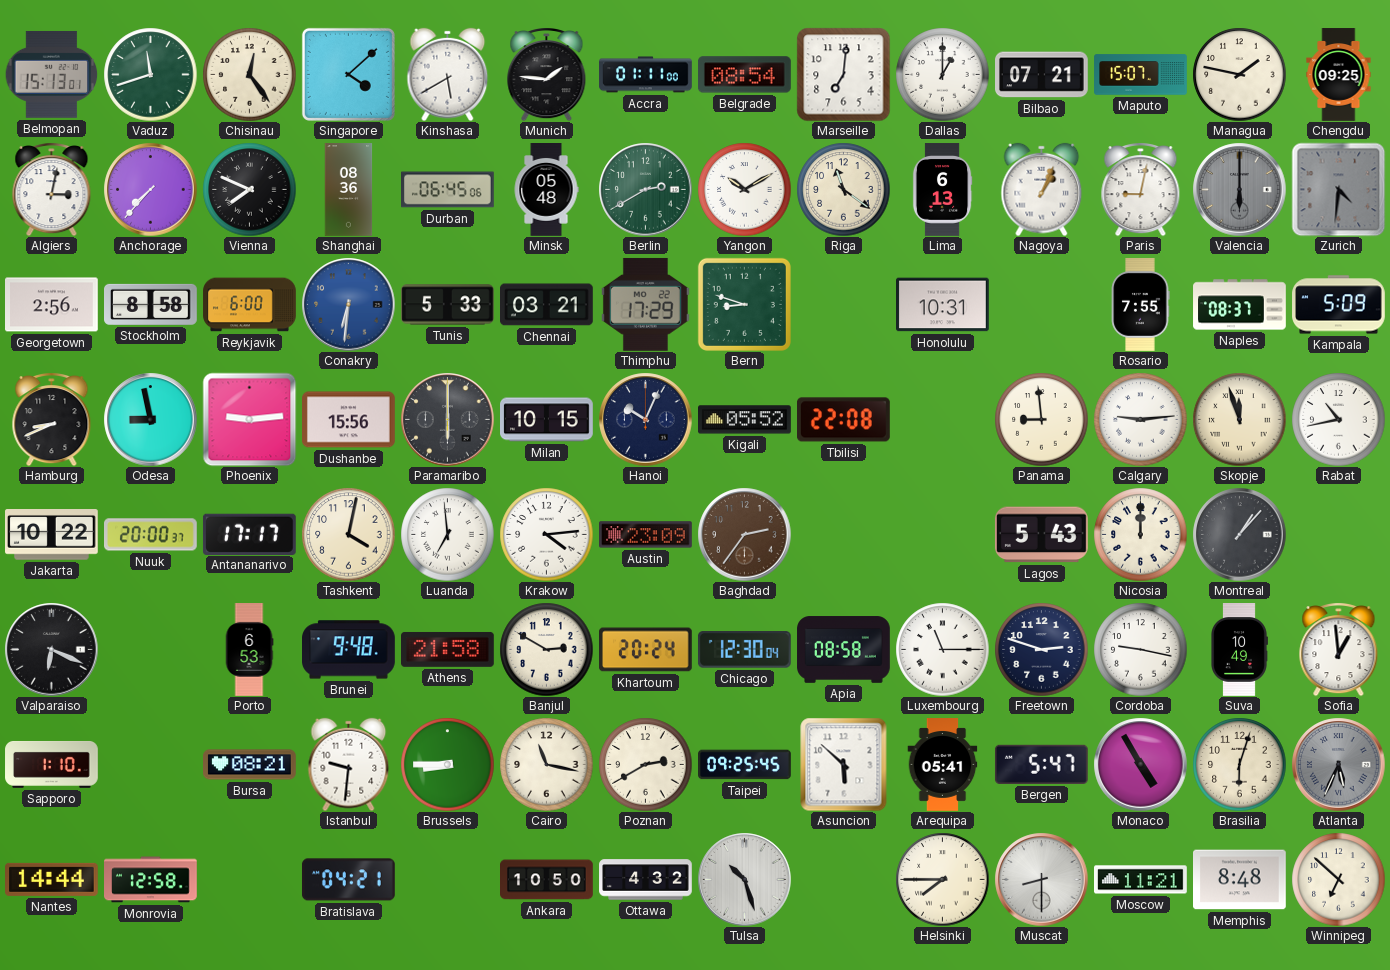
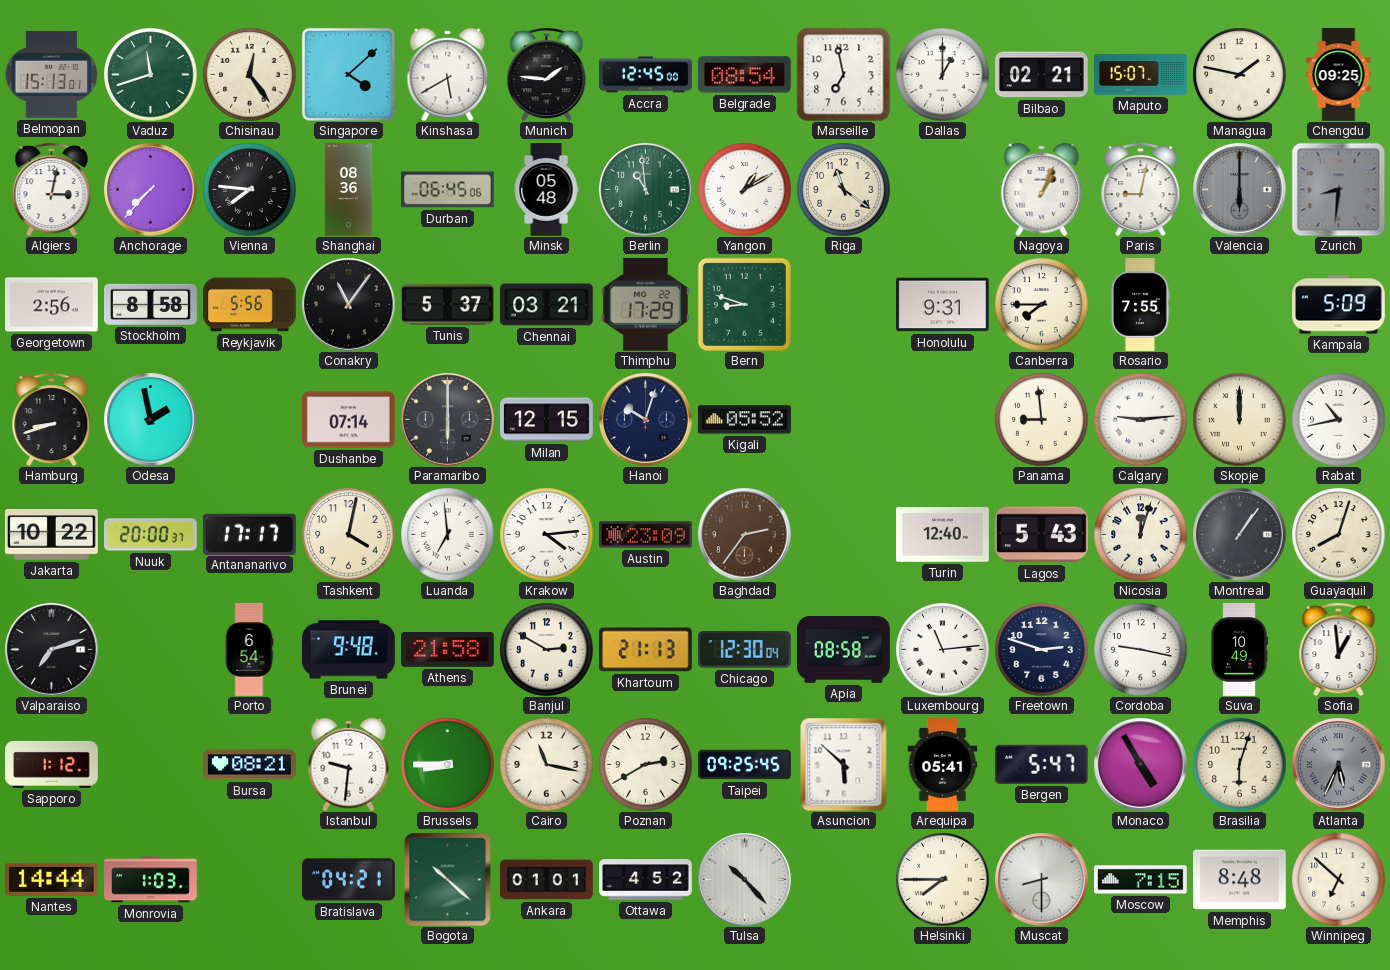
Accra: 01:11 -> 12:45 (646, 75)
Marseille: 7:01 -> 6:58 (843, 74)
Bilbao: 07:21 -> 02:21 (1042, 75)
Vienna: 7:49 -> 7:46 (249, 189)
Berlin: 2:40 -> 10:59 (645, 189)
Yangon: 10:10 -> 1:10 (744, 189)
Lima: 6:13 -> none (942, 190)
Zurich: 4:31 -> 8:31 (1338, 189)
Reykjavik: 6:00 -> 5:56 (250, 305)
Conakry: 6:31 -> 11:06 (348, 304)
Conakry dial: blue -> black (348, 304)
Tunis: 5:33 -> 5:37 (448, 305)
Honolulu: 10:31 -> 9:31 (943, 305)
Canberra: none -> 7:45 (1041, 304)
Naples: 08:37 -> none (1240, 305)
Hamburg: 8:41 -> 8:42 (52, 420)
Odesa: 8:58 -> 1:58 (150, 419)
Phoenix: 9:14 -> none (249, 419)
Dushanbe: 15:56 -> 07:14 (349, 420)
Milan: 10:15 -> 12:15 (547, 420)
Hanoi: 10:04 -> 10:03 (645, 419)
Tbilisi: 22:08 -> none (844, 420)
Skopje: 11:57 -> 12:00 (1239, 419)
Turin: none -> 12:40 (943, 535)
Nicosia: 12:00 -> 12:03 (1140, 534)
Montreal: 1:07 -> 1:06 (1239, 534)
Guayaquil: none -> 8:03 (1338, 534)
Valparaiso: 6:19 -> 7:12 (51, 649)
Porto: 6:53 -> 6:54 (249, 650)
Khartoum: 20:24 -> 21:13 (646, 650)
Luxembourg: 11:15 -> 11:14 (942, 649)
Sapporo: 1:10 -> 1:12 (52, 764)
Monrovia: 12:58 -> 1:03 (151, 880)
Bogota: none -> 10:22 (448, 879)
Ankara: 10:50 -> 01:01 (547, 880)
Ottawa: 4:32 -> 4:52 (646, 880)
Tulsa: 10:27 -> 10:23 (744, 879)
Moscow: 11:21 -> 7:15 (1141, 880)
